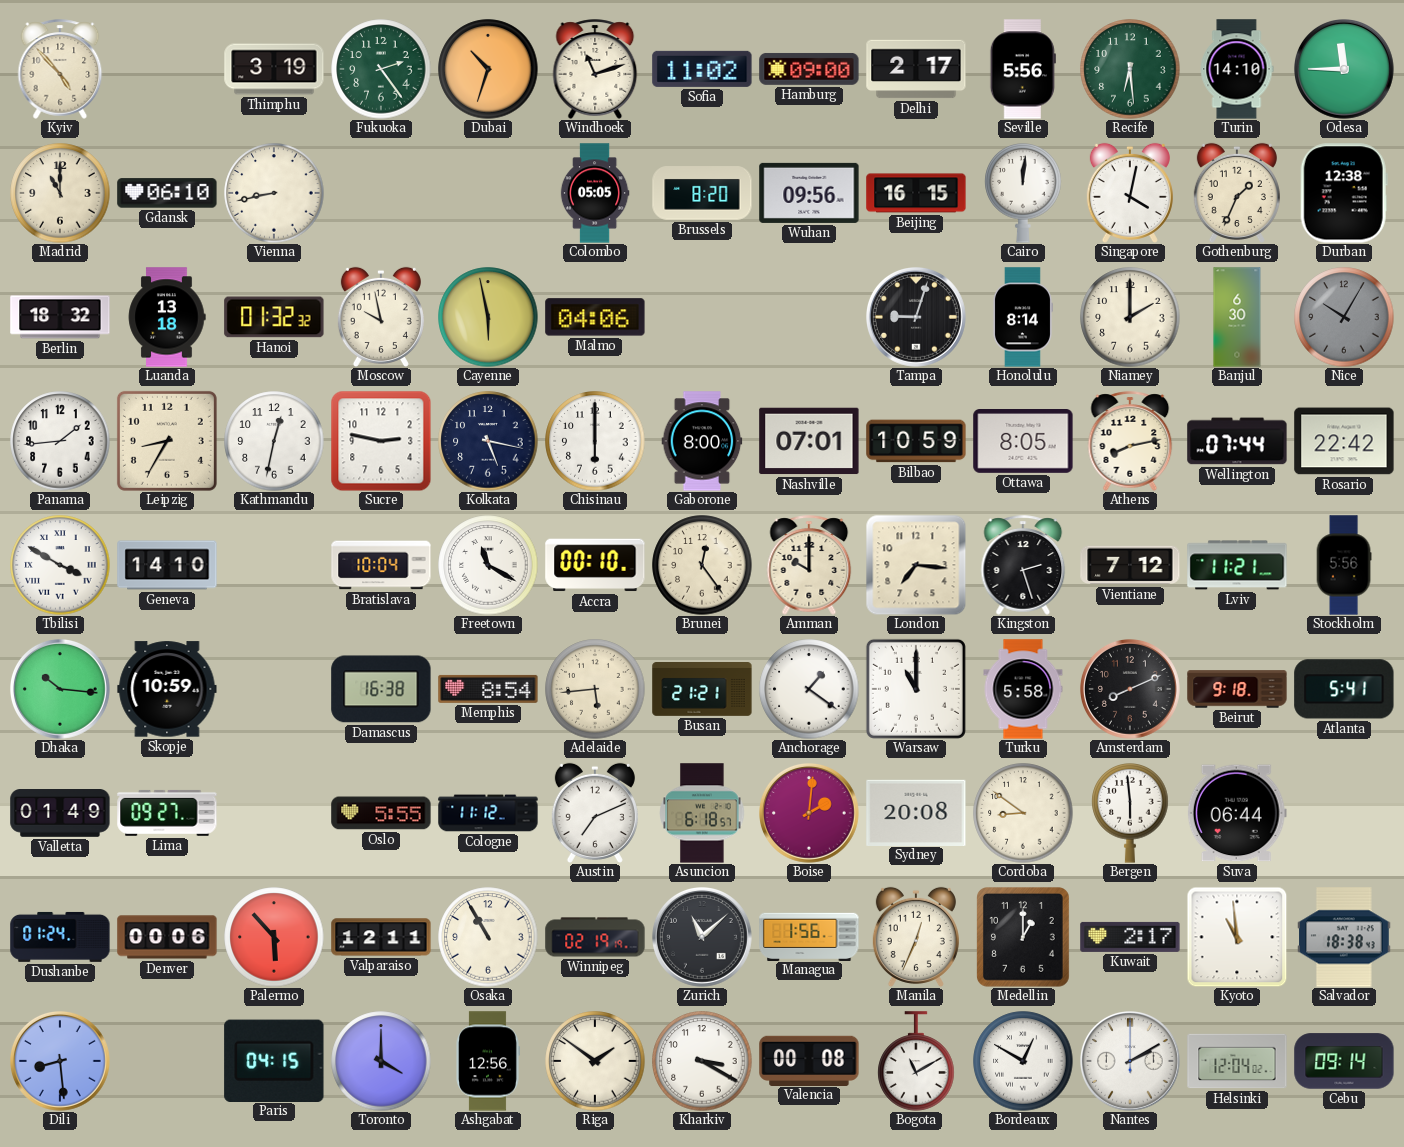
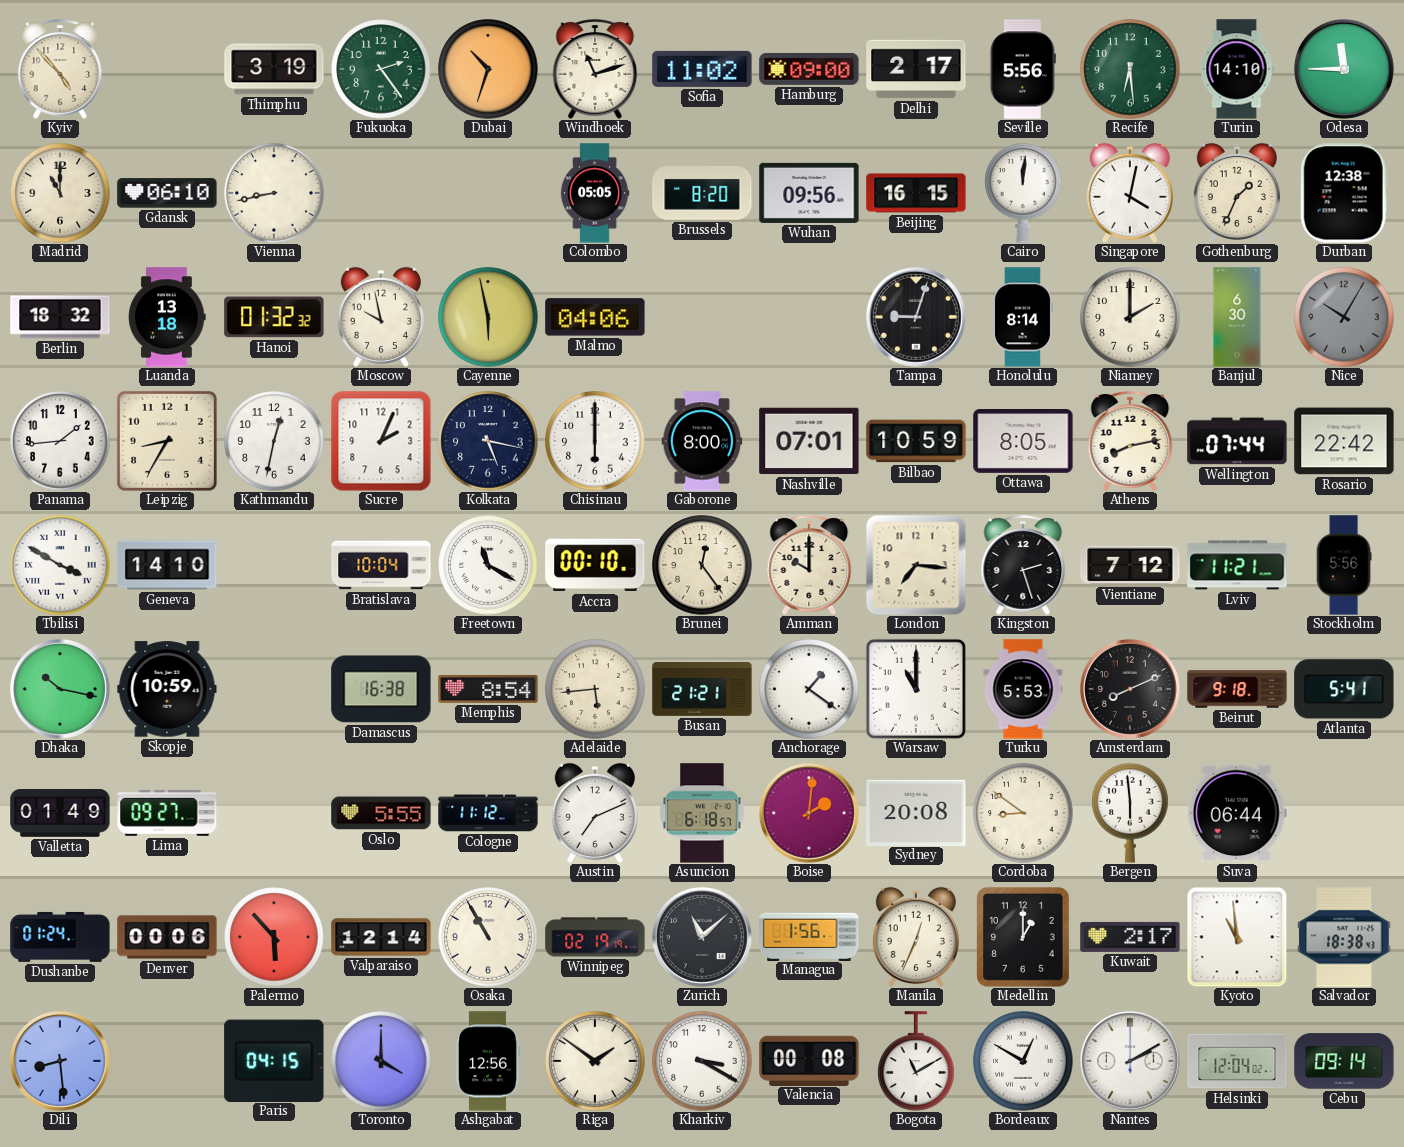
Sucre: 2:47 -> 2:04 (381, 441)
Dhaka: 10:16 -> 10:17 (61, 690)
Turku: 5:58 -> 5:53 (1023, 689)
Valparaiso: 12:11 -> 12:14 (381, 937)
